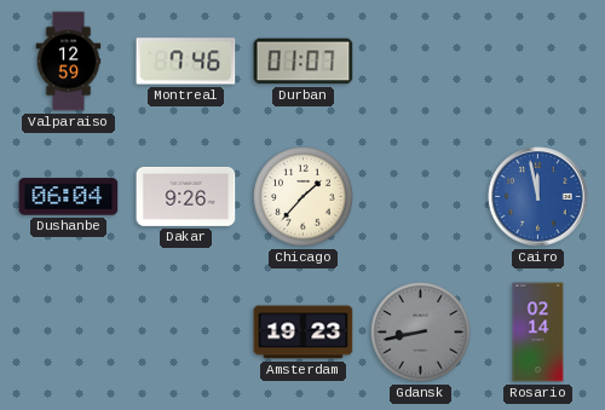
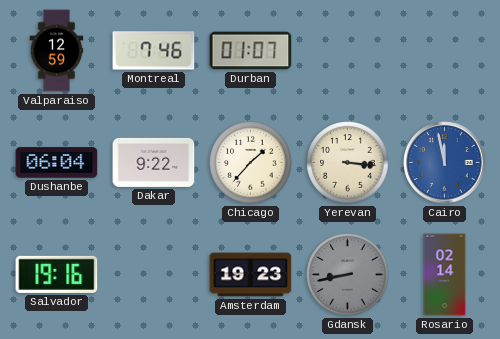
Dakar: 9:26 -> 9:22 (154, 162)
Yerevan: none -> 3:16 (348, 163)
Salvador: none -> 19:16 (57, 274)
